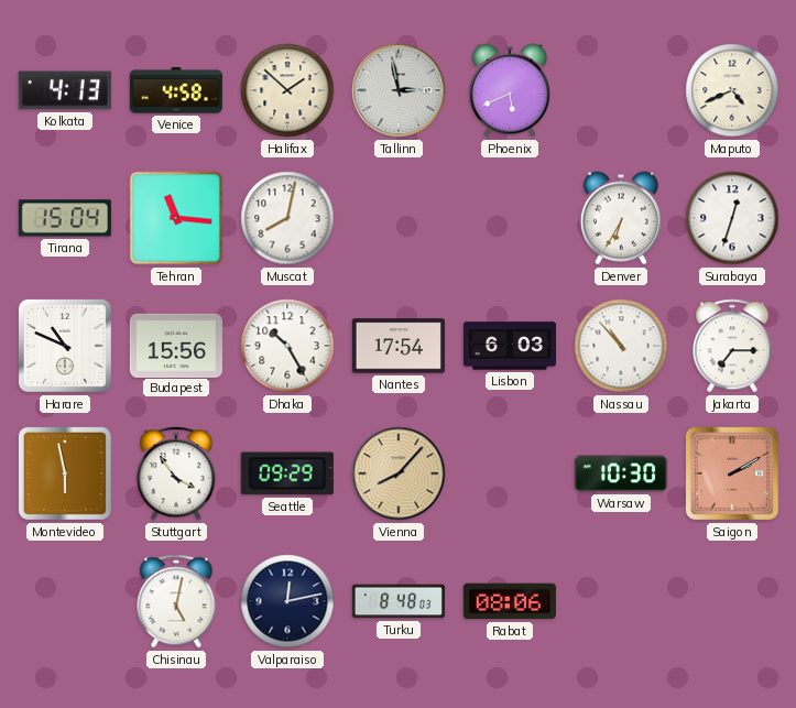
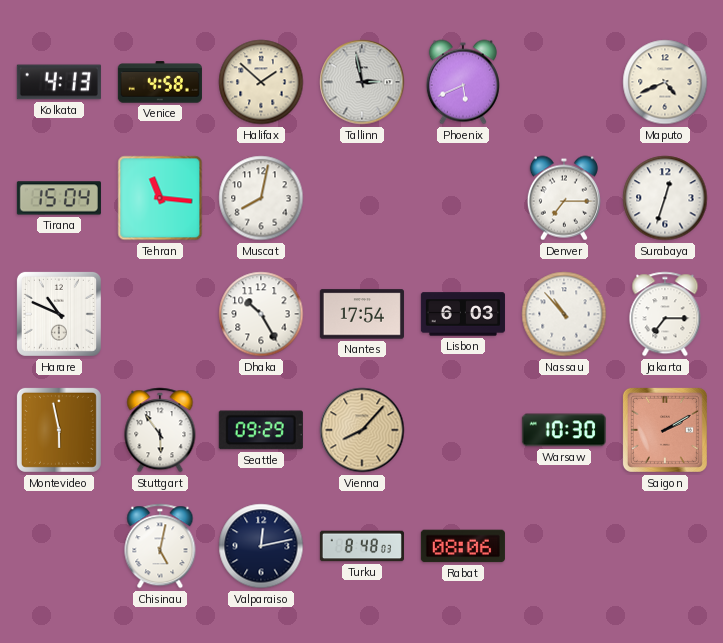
Denver: 6:35 -> 7:15 (564, 198)
Budapest: 15:56 -> none (176, 345)
Stuttgart: 3:54 -> 5:54 (160, 430)
